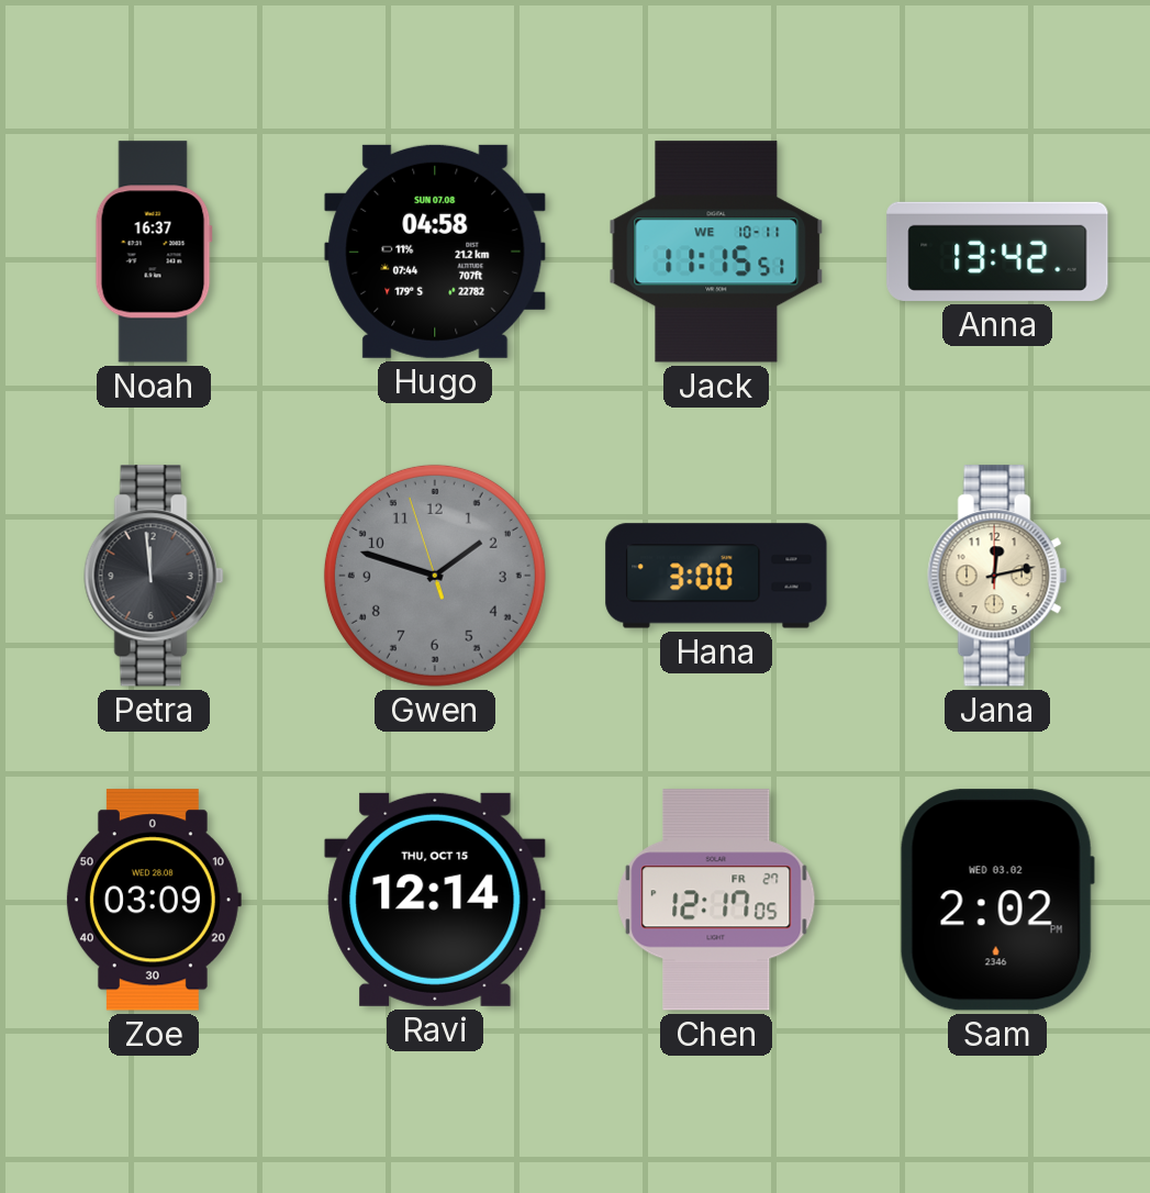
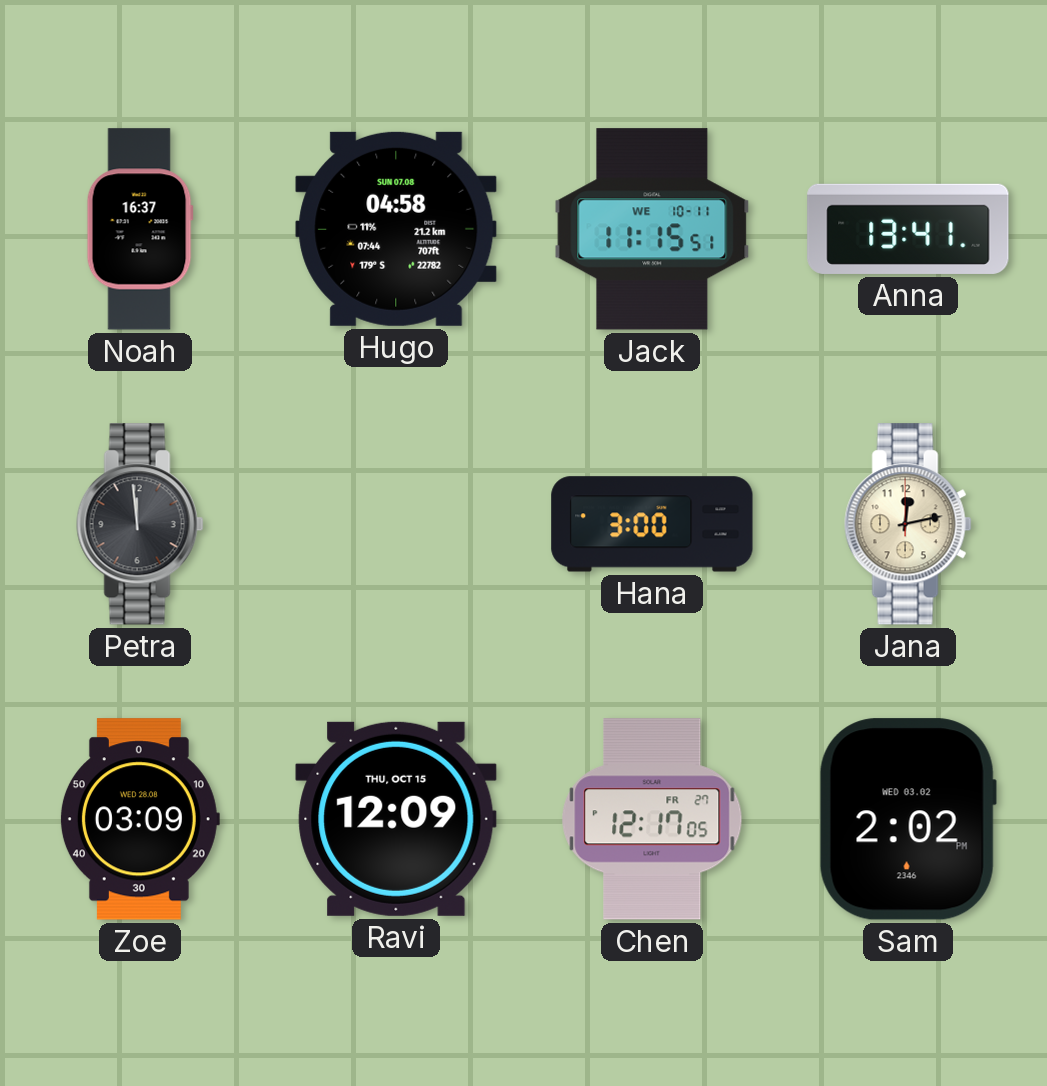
Anna: 13:42 -> 13:41 (908, 229)
Gwen: 1:47 -> none (435, 576)
Ravi: 12:14 -> 12:09 (396, 819)
